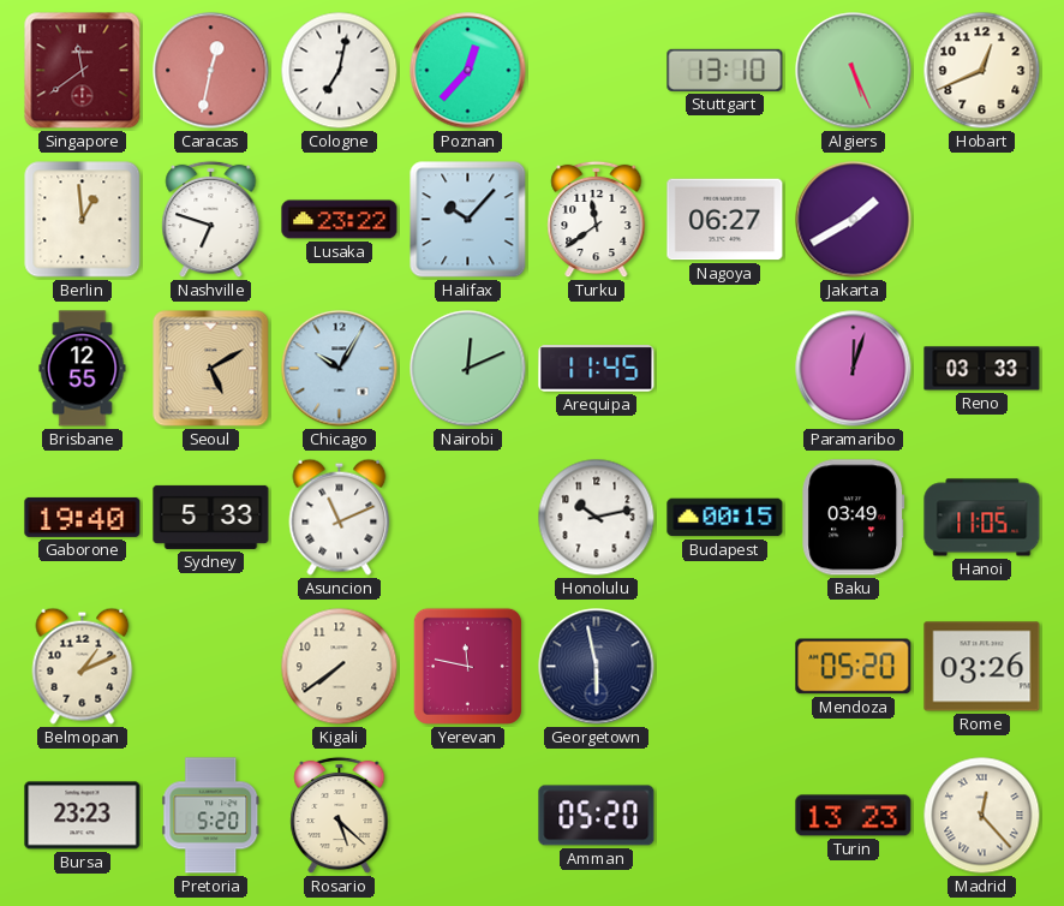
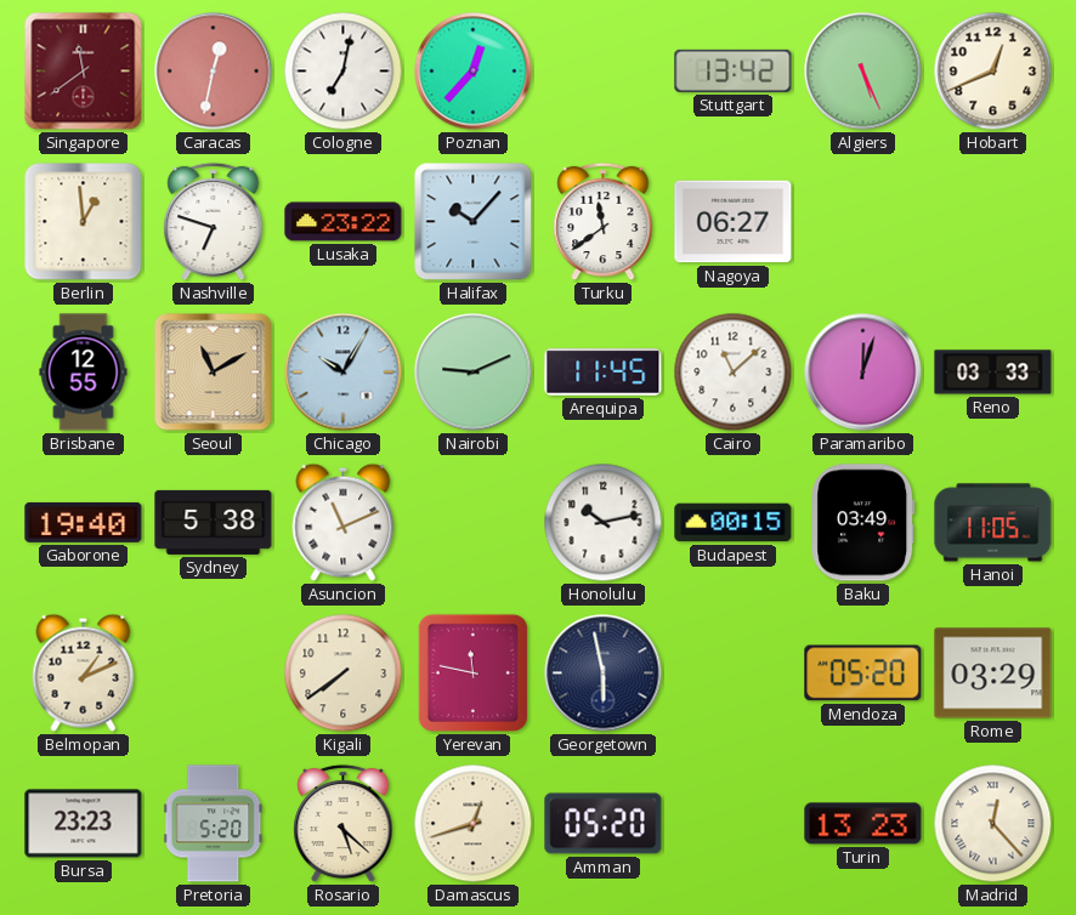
Stuttgart: 13:10 -> 13:42 (734, 70)
Jakarta: 1:40 -> none (854, 220)
Seoul: 5:10 -> 11:10 (214, 373)
Nairobi: 12:11 -> 9:11 (474, 373)
Cairo: none -> 11:08 (734, 373)
Sydney: 5:33 -> 5:38 (214, 522)
Rome: 03:26 -> 03:29 (993, 674)
Damascus: none -> 12:42 (474, 824)
